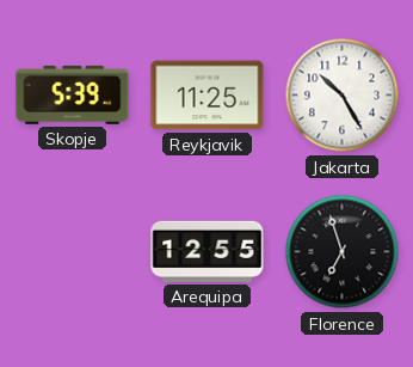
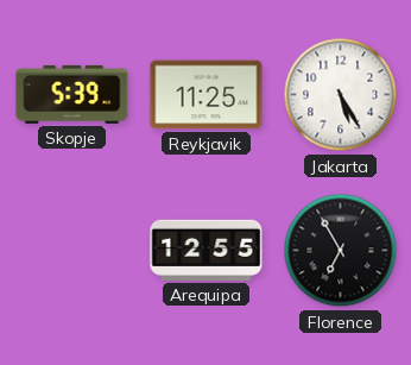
Jakarta: 10:25 -> 5:25 (341, 95)
Florence: 6:57 -> 6:55 (341, 251)
